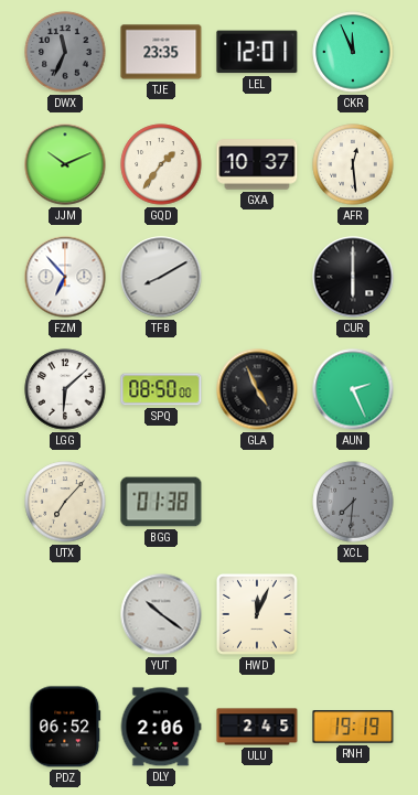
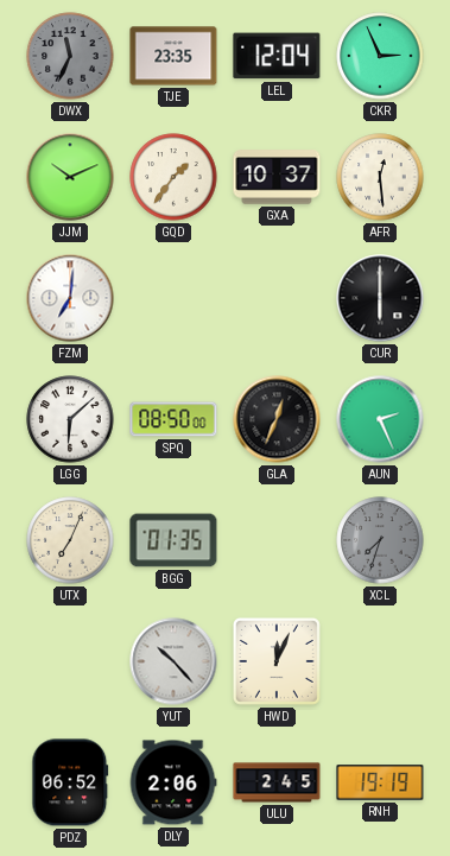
LEL: 12:01 -> 12:04 (277, 56)
CKR: 11:56 -> 2:56 (380, 56)
FZM: 6:53 -> 7:01 (70, 298)
TFB: 8:10 -> none (161, 277)
GLA: 4:56 -> 12:34 (277, 419)
UTX: 7:07 -> 7:04 (70, 540)
BGG: 01:38 -> 01:35 (173, 540)
XCL: 7:31 -> 7:33 (380, 540)
YUT: 10:21 -> 10:23 (173, 661)
